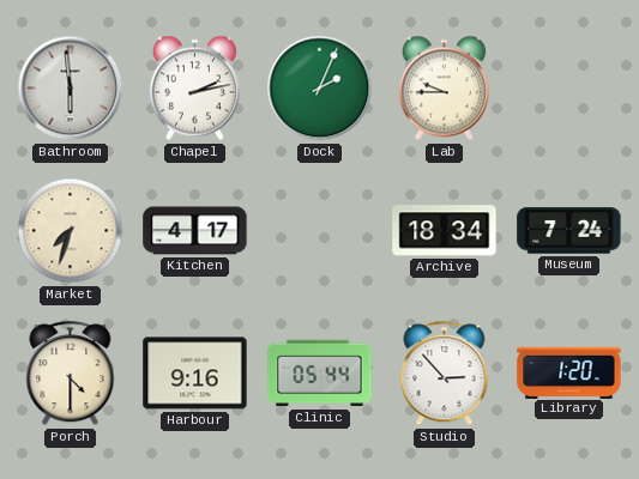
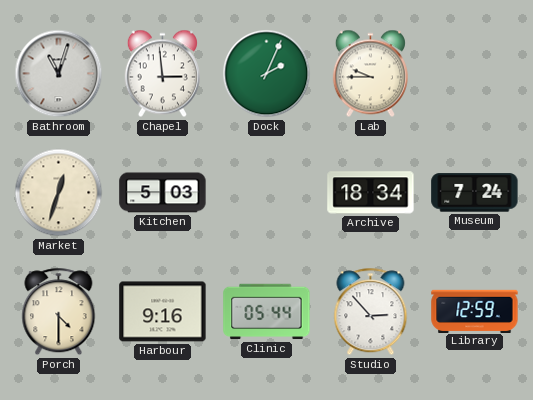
Bathroom: 5:59 -> 11:03 (59, 74)
Chapel: 2:13 -> 2:59 (162, 74)
Market: 7:33 -> 12:33 (59, 193)
Kitchen: 4:17 -> 5:03 (163, 193)
Library: 1:20 -> 12:59 (475, 311)
